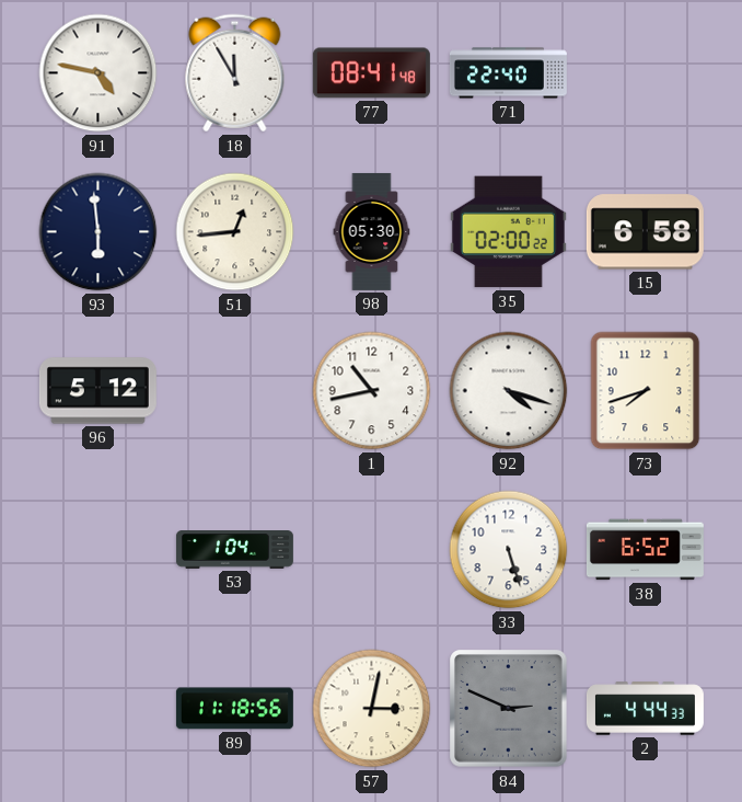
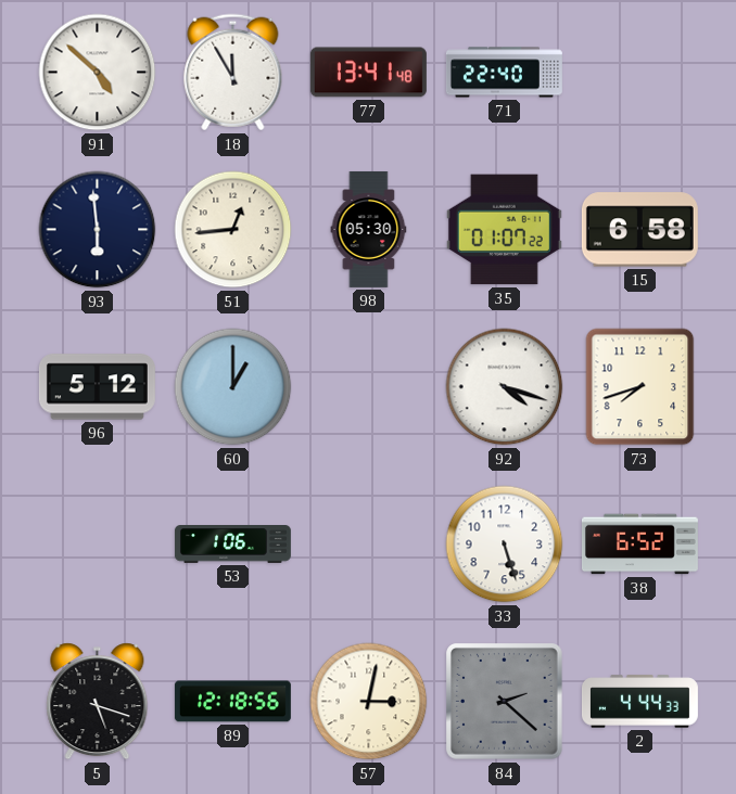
91: 4:47 -> 4:52 (98, 73)
77: 08:41 -> 13:41 (368, 73)
35: 02:00 -> 01:07 (504, 230)
60: none -> 1:00 (233, 387)
1: 10:43 -> none (372, 391)
53: 1:04 -> 1:06 (232, 545)
5: none -> 5:18 (98, 702)
89: 11:18 -> 12:18 (232, 702)
84: 2:49 -> 2:22 (505, 702)
